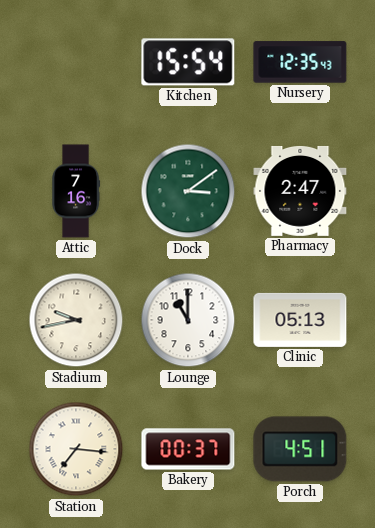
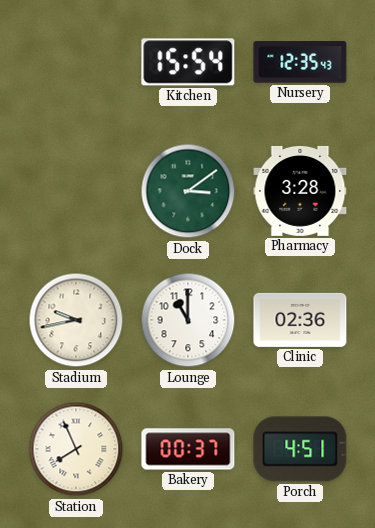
Attic: 7:16 -> none (76, 191)
Pharmacy: 2:47 -> 3:28 (300, 191)
Clinic: 05:13 -> 02:36 (300, 320)
Station: 7:16 -> 7:56 (76, 449)
